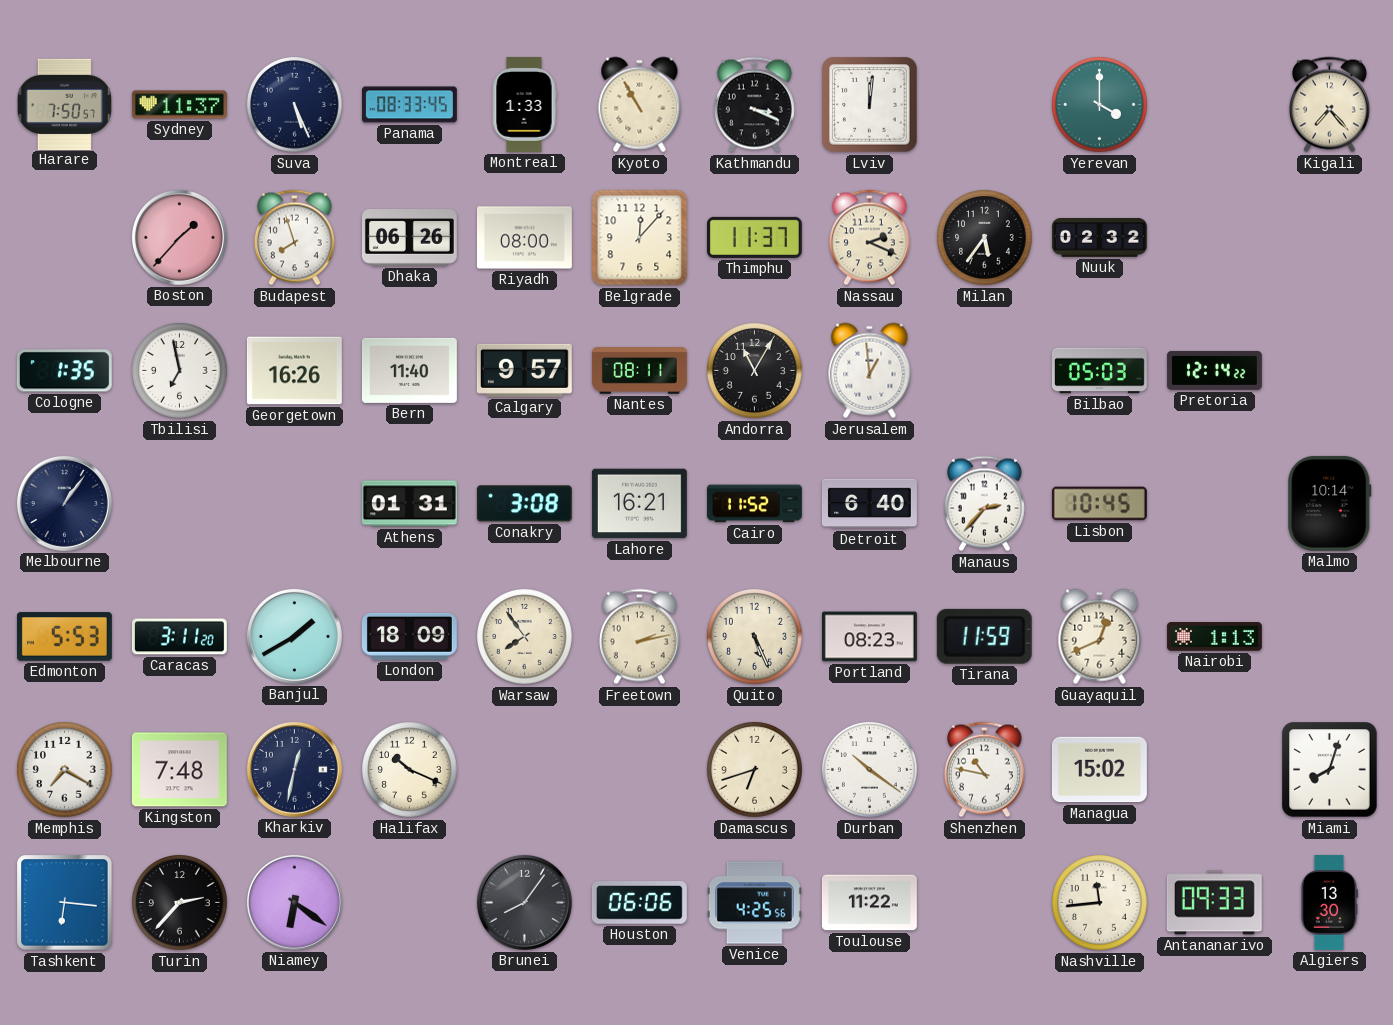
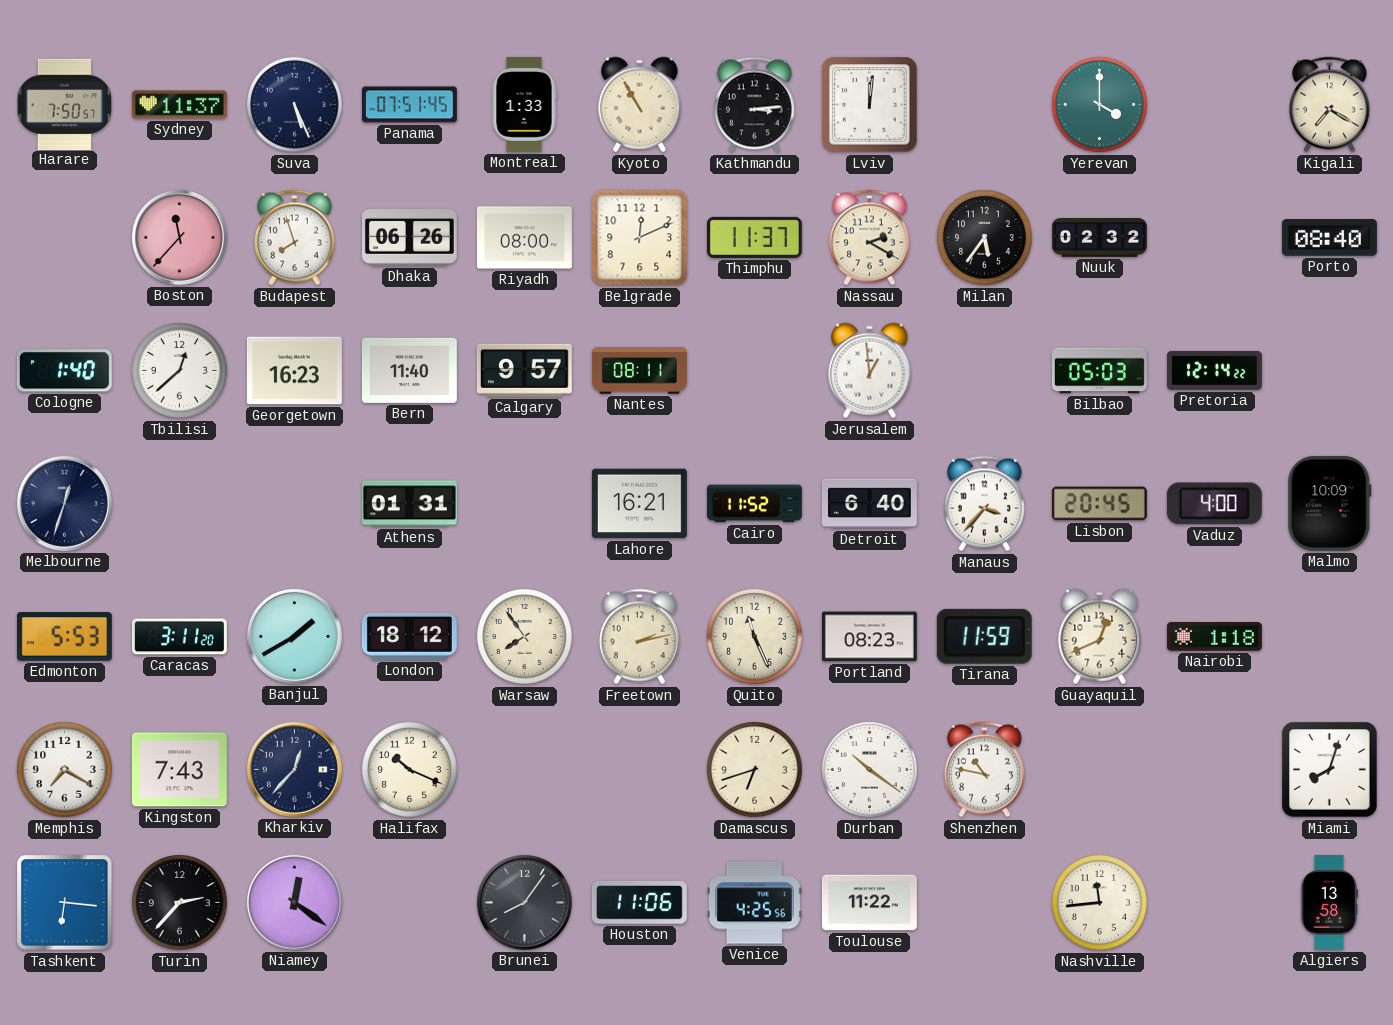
Panama: 08:33 -> 07:51 (409, 105)
Kathmandu: 3:19 -> 3:14 (754, 105)
Kigali: 7:23 -> 7:20 (1329, 105)
Boston: 1:37 -> 11:37 (179, 237)
Belgrade: 12:07 -> 12:11 (640, 238)
Nassau: 2:19 -> 2:20 (869, 238)
Porto: none -> 08:40 (1329, 238)
Cologne: 1:35 -> 1:40 (64, 371)
Tbilisi: 6:58 -> 12:38 (180, 371)
Georgetown: 16:26 -> 16:23 (294, 371)
Andorra: 11:05 -> none (755, 371)
Melbourne: 1:06 -> 12:33 (64, 503)
Conakry: 3:08 -> none (524, 504)
Manaus: 2:37 -> 3:37 (984, 504)
Lisbon: 10:45 -> 20:45 (1099, 504)
Vaduz: none -> 4:00 (1214, 504)
Malmo: 10:14 -> 10:09 (1330, 503)
London: 18:09 -> 18:12 (409, 636)
Quito: 5:26 -> 11:26 (755, 637)
Nairobi: 1:13 -> 1:18 (1214, 637)
Kingston: 7:48 -> 7:43 (179, 770)
Kharkiv: 12:32 -> 12:37 (294, 769)
Managua: 15:02 -> none (1099, 770)
Niamey: 6:21 -> 12:21 (294, 902)
Houston: 06:06 -> 11:06 (639, 903)
Antananarivo: 09:33 -> none (1214, 903)
Algiers: 13:30 -> 13:58 (1328, 902)
